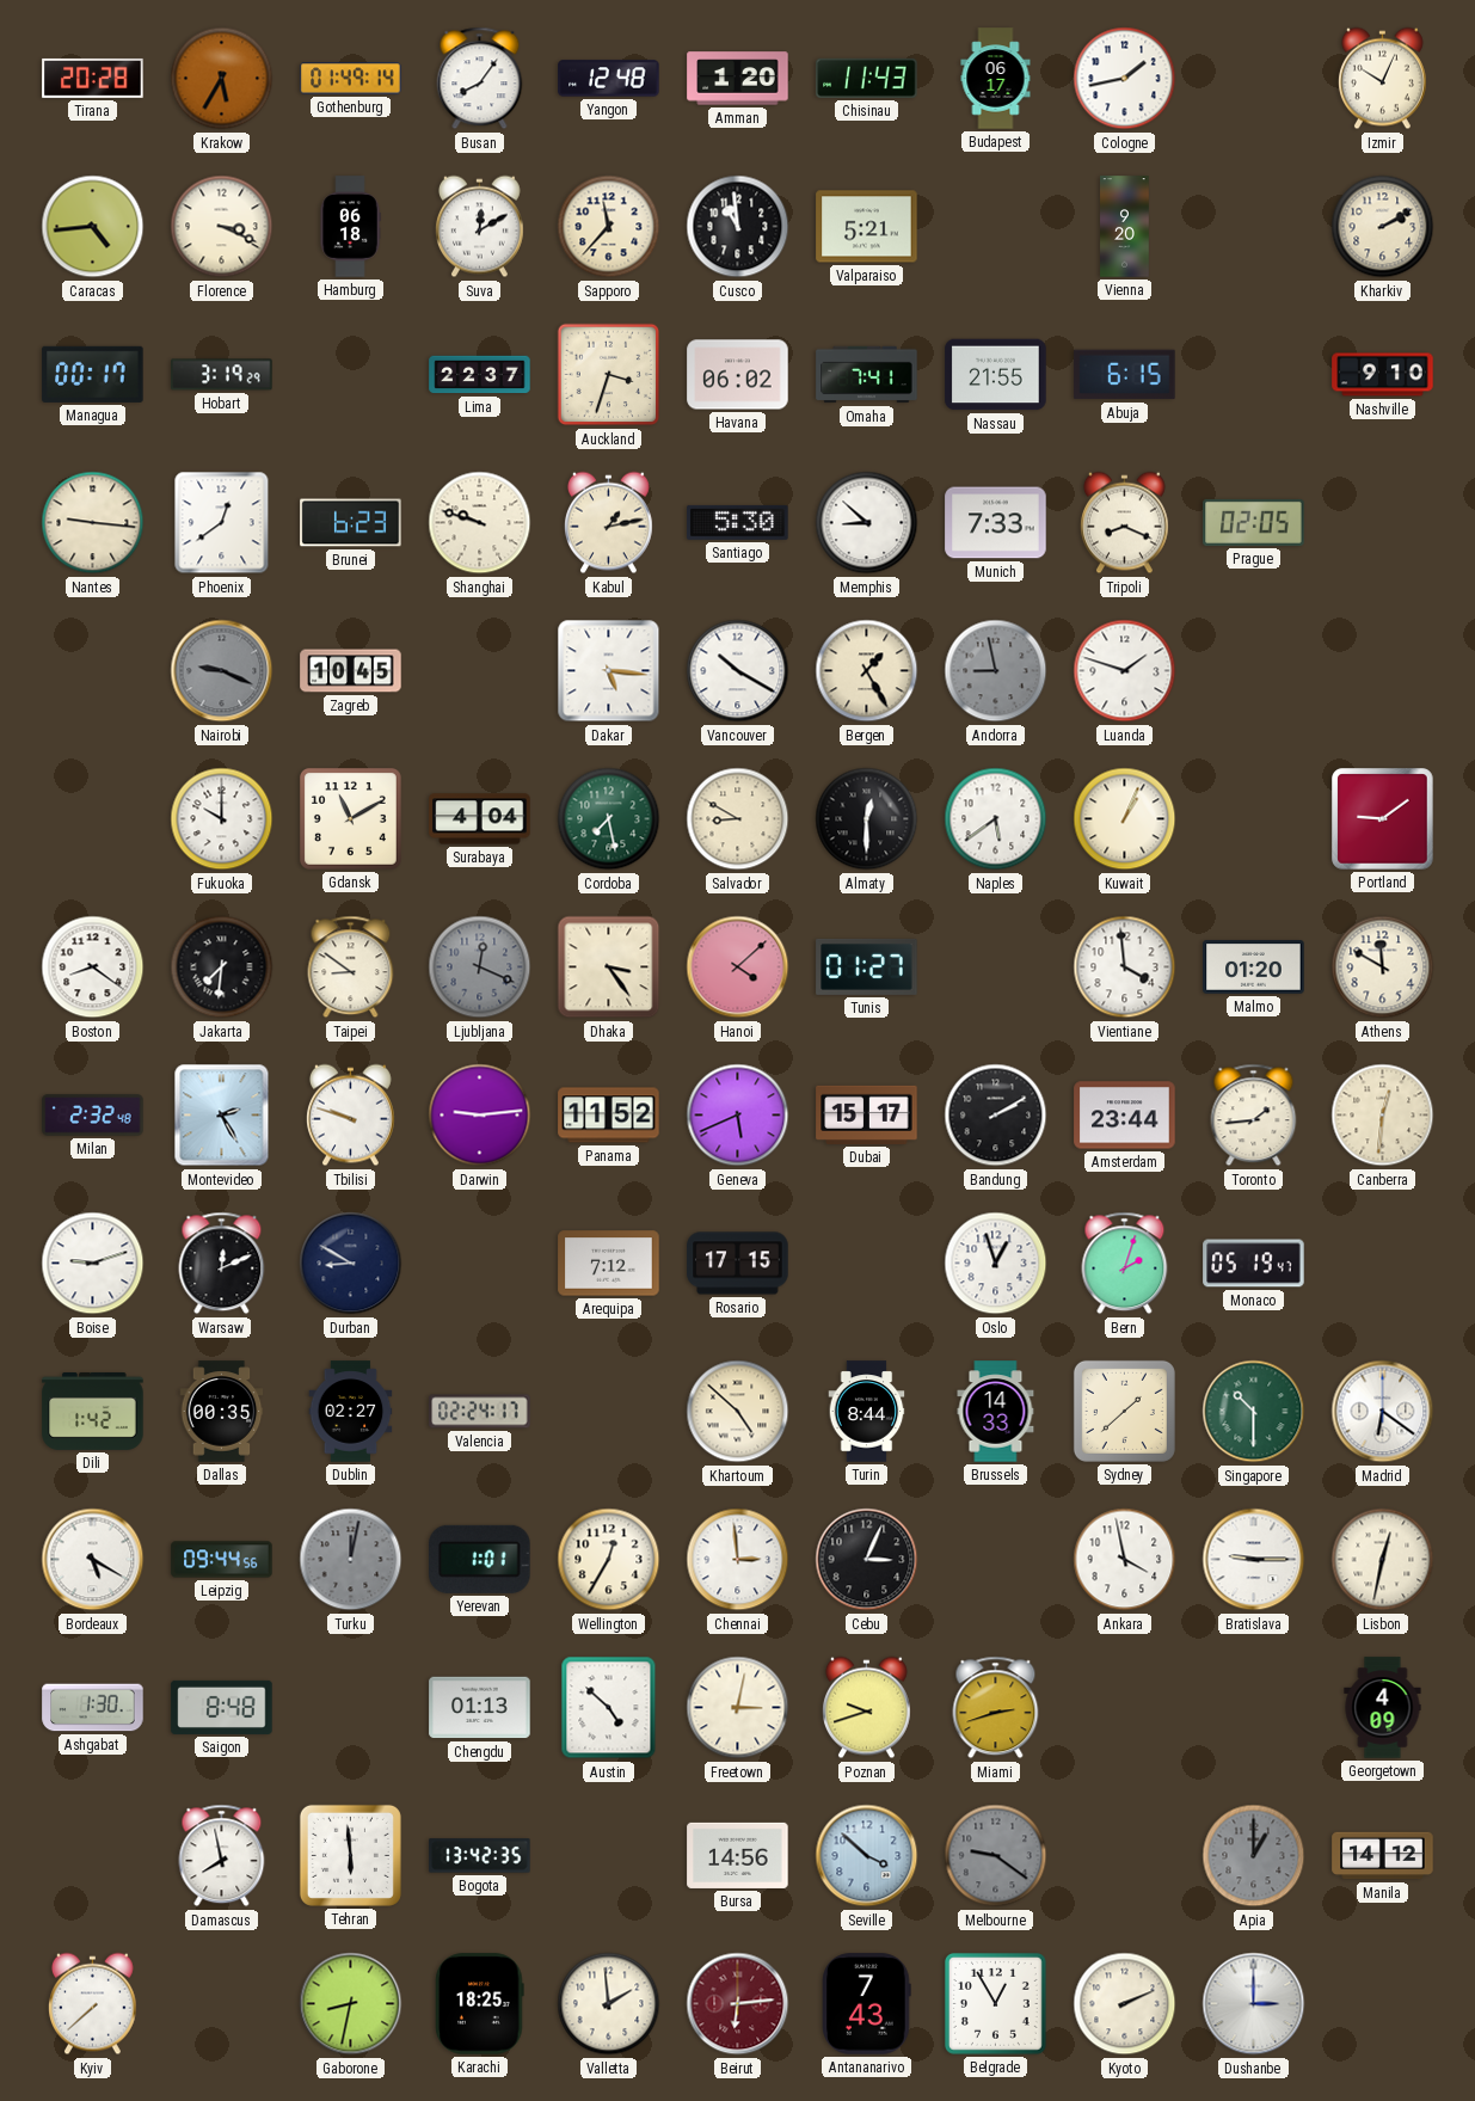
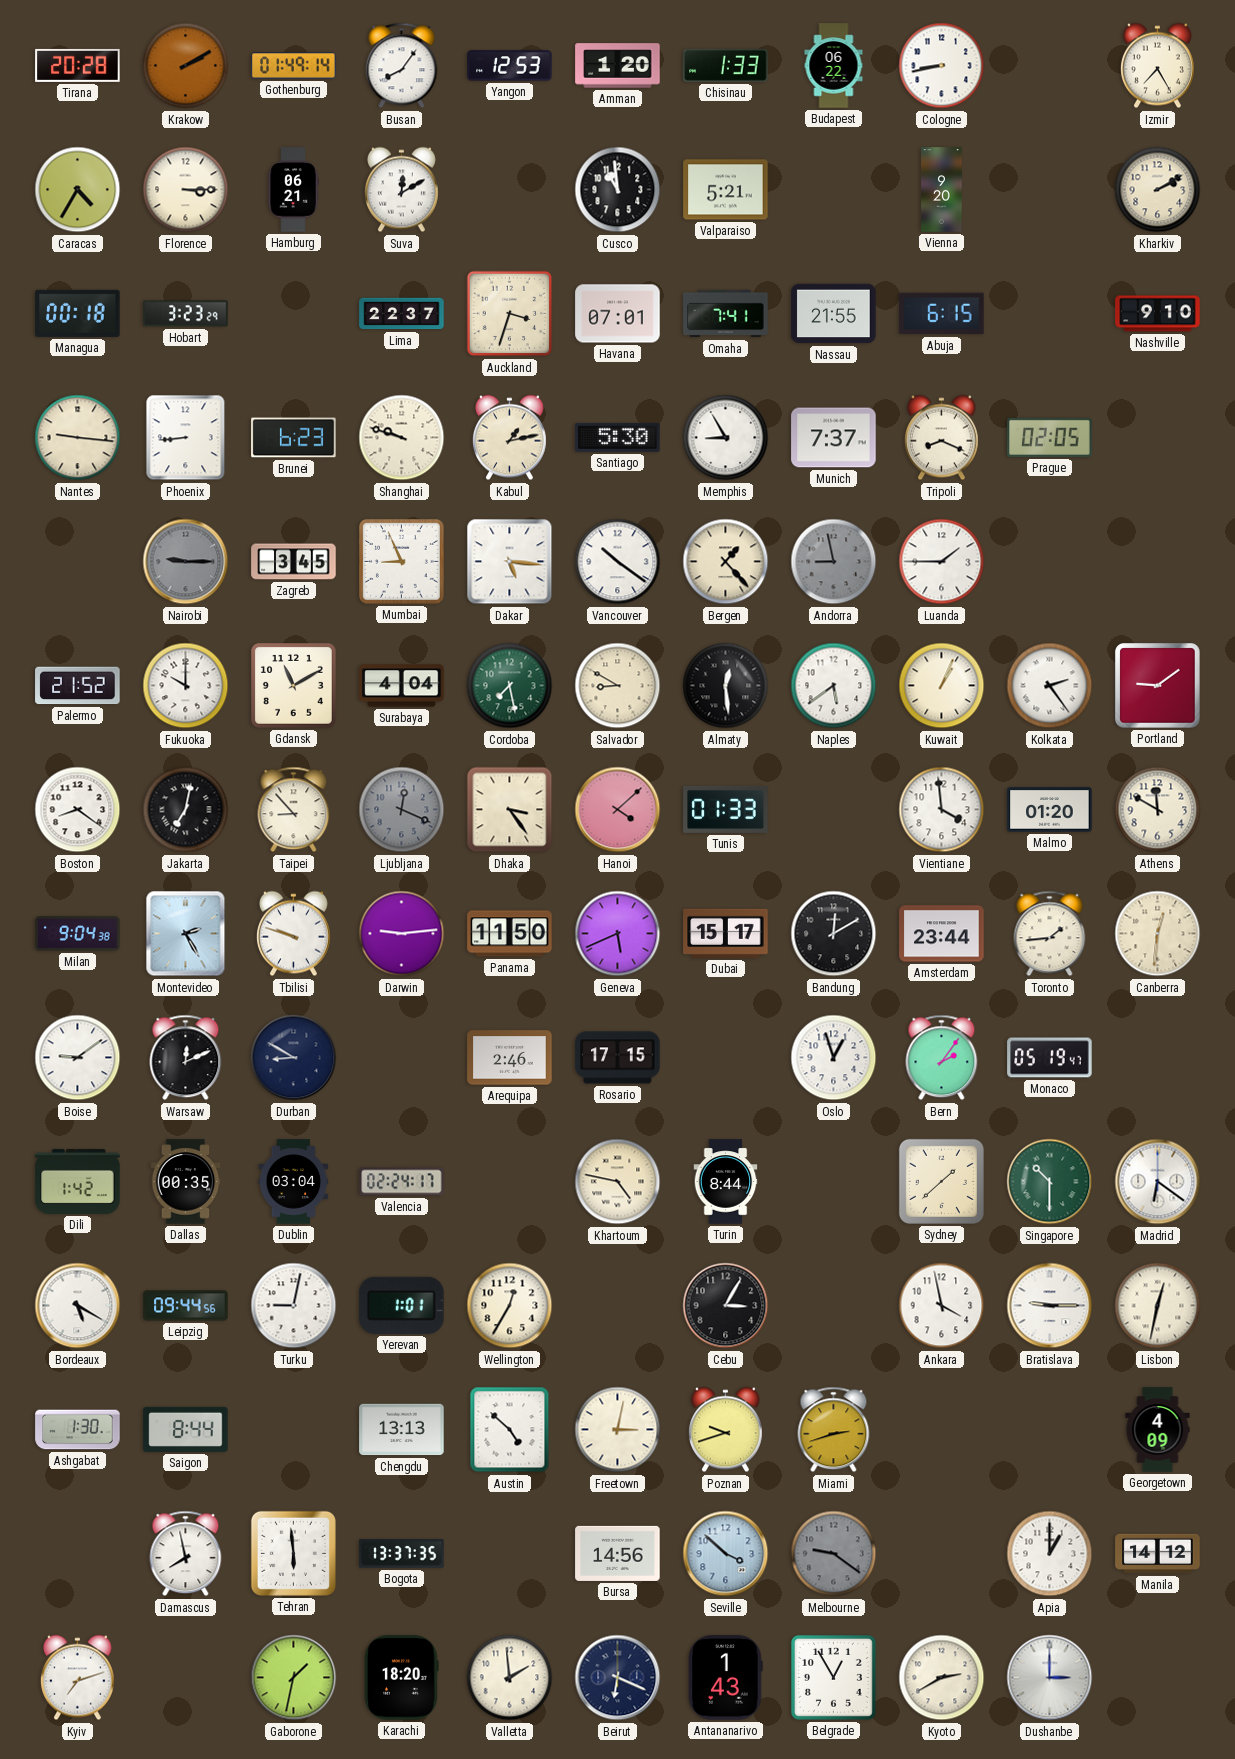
Krakow: 5:35 -> 2:10 (186, 66)
Yangon: 12:48 -> 12:53 (510, 66)
Chisinau: 11:43 -> 1:33 (726, 65)
Budapest: 06:17 -> 06:22 (834, 66)
Cologne: 1:43 -> 8:43 (942, 66)
Izmir: 10:04 -> 7:25 (1157, 66)
Caracas: 4:44 -> 4:35 (78, 190)
Florence: 3:19 -> 3:15 (186, 190)
Hamburg: 06:18 -> 06:21 (293, 190)
Sapporo: 11:37 -> none (609, 227)
Managua: 00:17 -> 00:18 (78, 313)
Hobart: 3:19 -> 3:23 (186, 314)
Havana: 06:02 -> 07:01 (618, 314)
Phoenix: 12:39 -> 8:44 (186, 438)
Memphis: 8:52 -> 8:55 (726, 438)
Munich: 7:33 -> 7:37 (834, 438)
Nairobi: 9:19 -> 9:15 (186, 562)
Zagreb: 10:45 -> 3:45 (294, 562)
Mumbai: none -> 8:56 (401, 561)
Vancouver: 10:20 -> 10:21 (618, 562)
Bergen: 1:25 -> 1:23 (726, 562)
Luanda: 1:48 -> 1:45 (942, 562)
Palermo: none -> 21:52 (78, 686)
Almaty: 12:30 -> 12:29 (726, 686)
Kolkata: none -> 2:24 (1050, 686)
Jakarta: 7:31 -> 7:02 (186, 810)
Taipei: 8:51 -> 8:53 (294, 810)
Tunis: 01:27 -> 01:33 (726, 809)
Milan: 2:32 -> 9:04 (78, 934)
Panama: 11:52 -> 11:50 (510, 934)
Bandung: 2:10 -> 12:10 (834, 934)
Boise: 9:12 -> 9:09 (78, 1058)
Arequipa: 7:12 -> 2:46 (510, 1058)
Bern: 2:03 -> 2:06 (942, 1058)
Dublin: 02:27 -> 03:04 (294, 1182)
Khartoum: 4:52 -> 4:47 (618, 1182)
Brussels: 14:33 -> none (996, 1412)
Turku: 12:02 -> 9:02 (294, 1306)
Turku dial: grey -> white (294, 1306)
Chennai: 2:59 -> none (738, 1560)
Cebu: 3:04 -> 3:05 (726, 1306)
Saigon: 8:48 -> 8:44 (186, 1429)
Chengdu: 01:13 -> 13:13 (402, 1430)
Bogota: 13:42 -> 13:37 (402, 1554)
Apia dial: grey -> white (1050, 1554)
Kyiv: 7:38 -> 7:12 (77, 1678)
Gaborone: 8:32 -> 1:32 (294, 1678)
Karachi: 18:25 -> 18:20 (402, 1678)
Beirut: 6:14 -> 6:19 (618, 1678)
Beirut dial: burgundy -> navy (618, 1678)
Antananarivo: 7:43 -> 1:43 (726, 1678)
Kyoto: 2:11 -> 2:40 (942, 1678)
